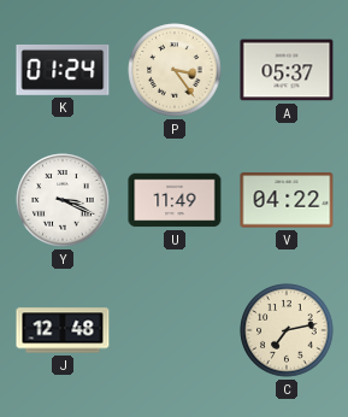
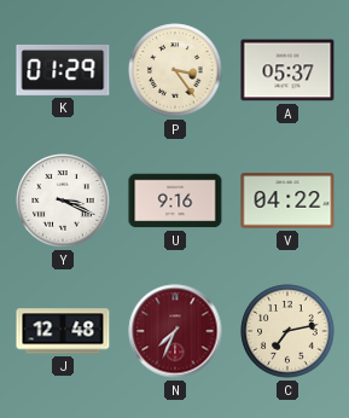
K: 01:24 -> 01:29 (63, 70)
U: 11:49 -> 9:16 (175, 201)
N: none -> 7:34 (175, 331)
